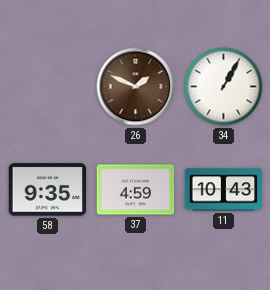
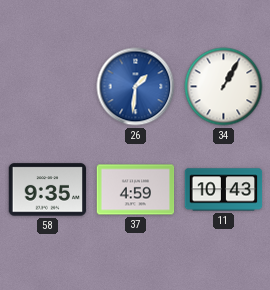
26: 1:49 -> 1:31 (136, 87)
26 dial: brown -> blue (136, 87)
